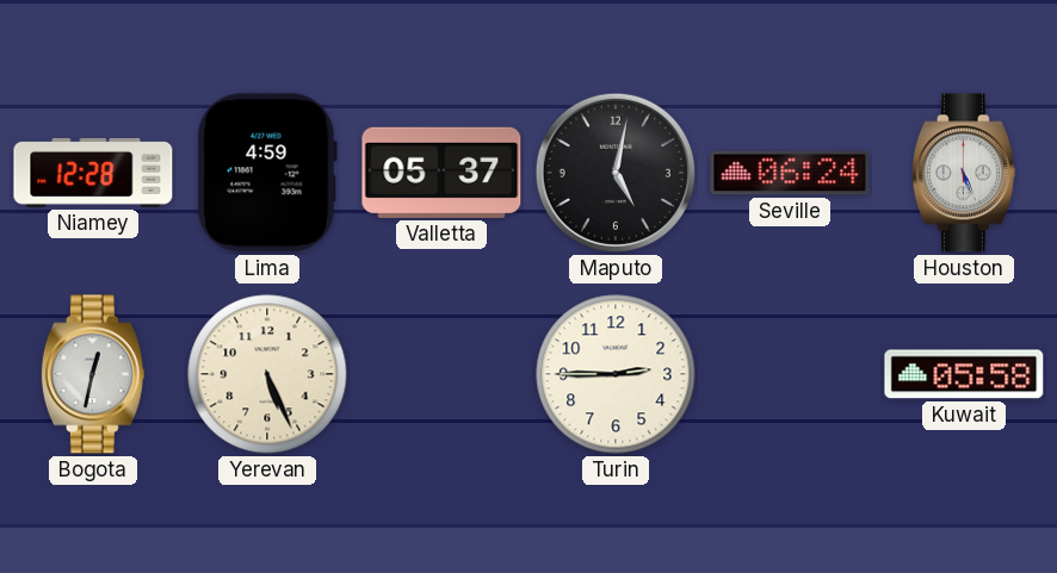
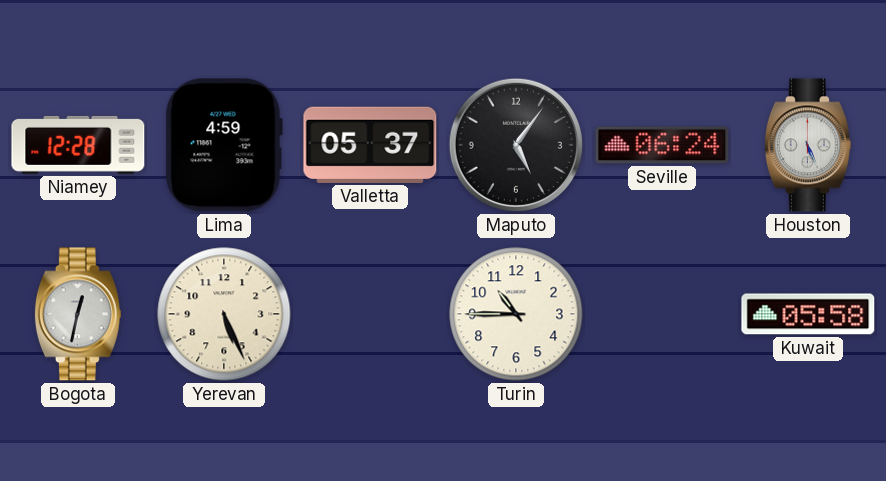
Maputo: 5:02 -> 5:06 (516, 145)
Turin: 2:45 -> 10:45 (516, 314)
